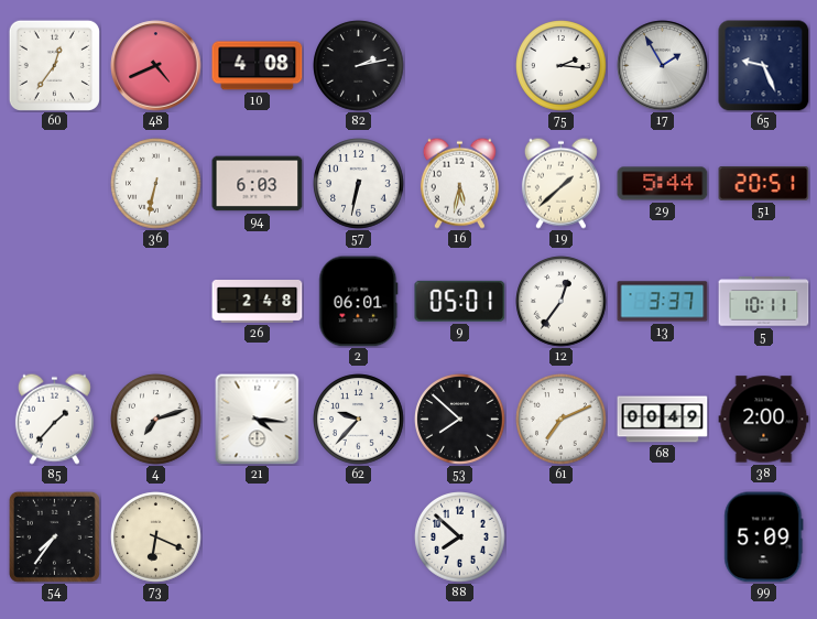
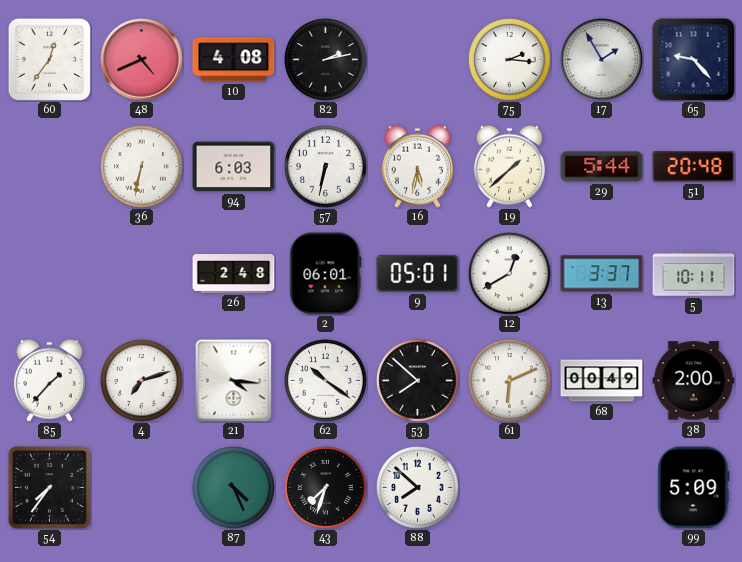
65: 9:26 -> 9:23 (694, 60)
51: 20:51 -> 20:48 (694, 167)
12: 12:36 -> 12:40 (510, 274)
62: 9:37 -> 10:21 (326, 381)
61: 7:11 -> 6:11 (510, 381)
73: 6:19 -> none (156, 537)
87: none -> 4:26 (234, 488)
43: none -> 7:33 (326, 488)
